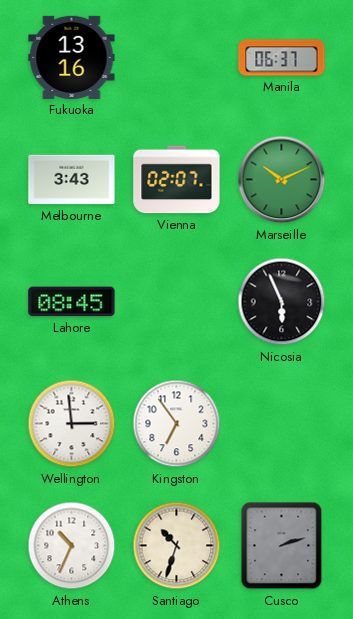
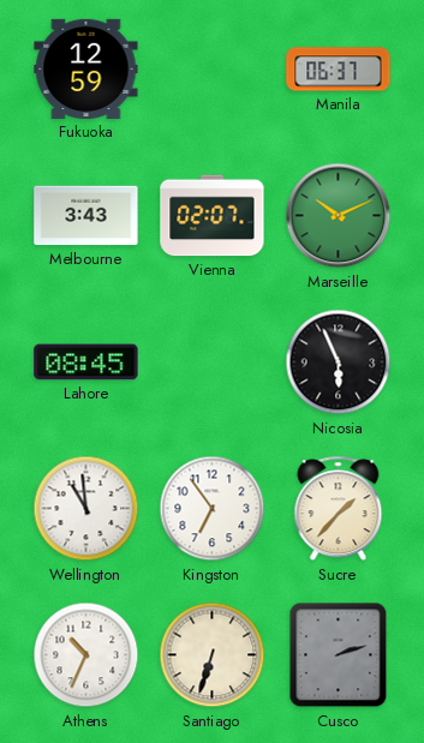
Fukuoka: 13:16 -> 12:59 (86, 68)
Wellington: 2:59 -> 10:59 (86, 509)
Sucre: none -> 1:37 (339, 509)
Santiago: 10:33 -> 6:33 (213, 655)
